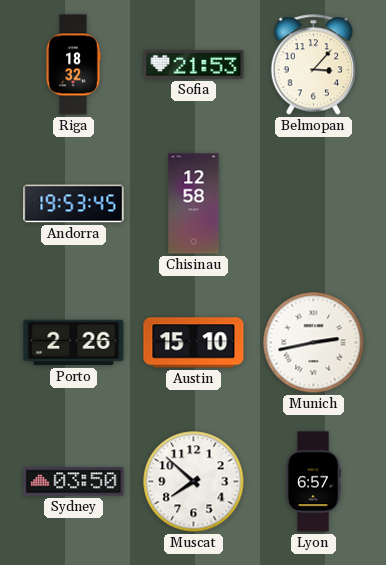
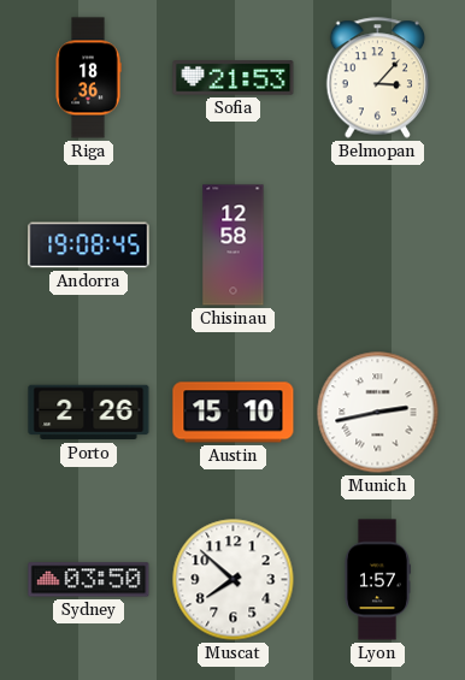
Riga: 18:32 -> 18:36 (88, 78)
Andorra: 19:53 -> 19:08 (89, 246)
Lyon: 6:57 -> 1:57 (377, 580)
